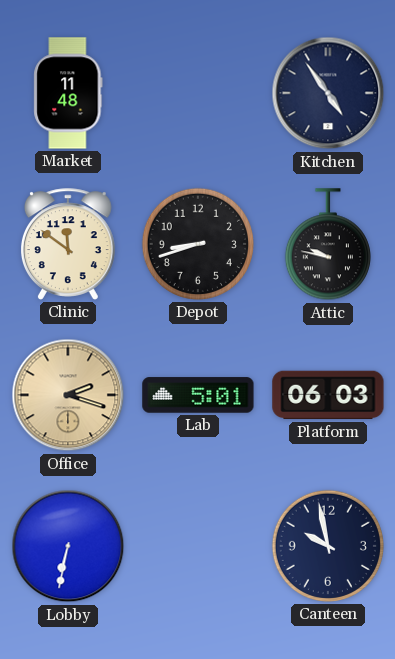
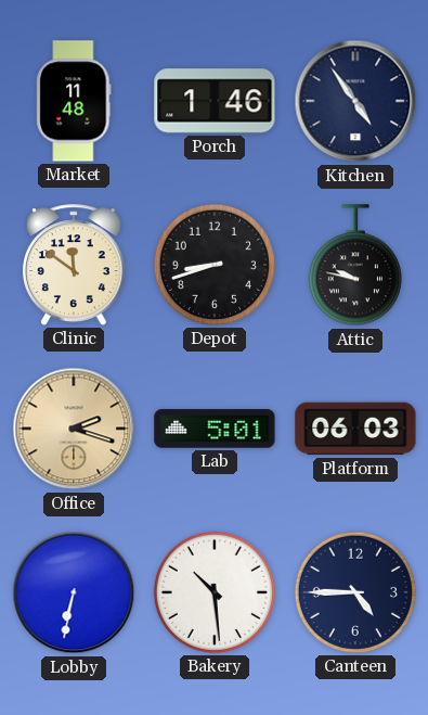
Porch: none -> 1:46 (215, 101)
Bakery: none -> 10:29 (215, 592)
Canteen: 9:58 -> 4:45 (355, 592)
